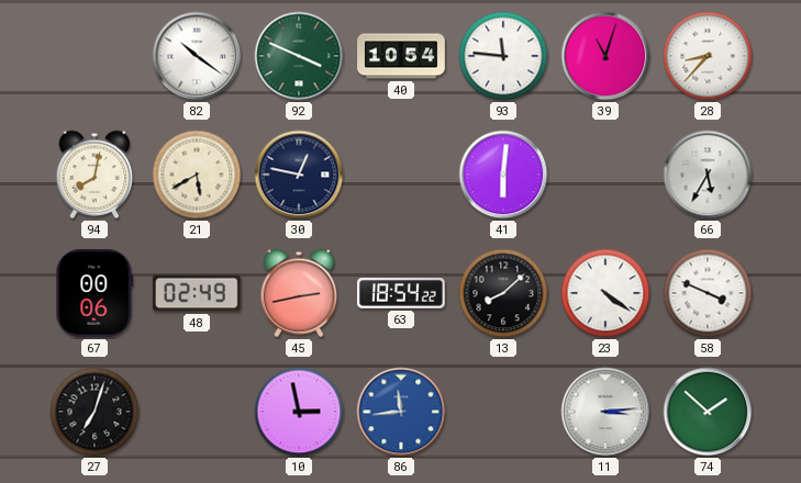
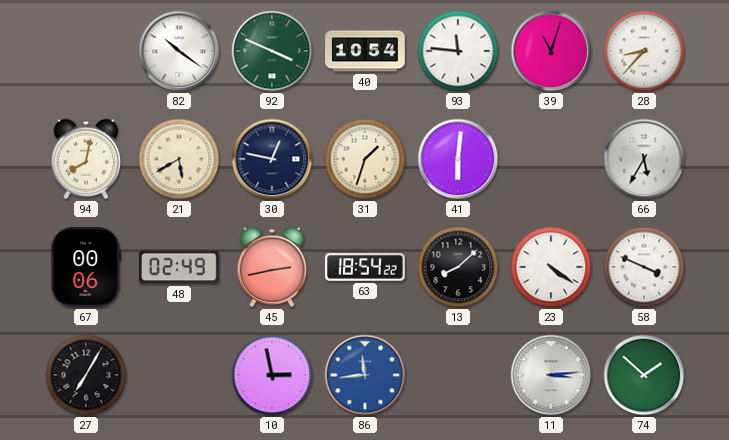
31: none -> 1:33 (365, 159)
27: 7:03 -> 7:05 (86, 375)
